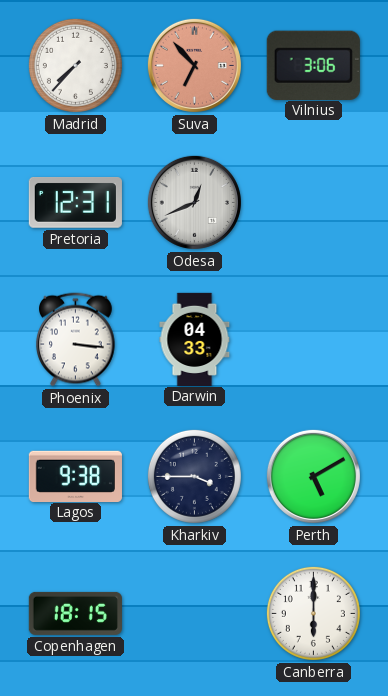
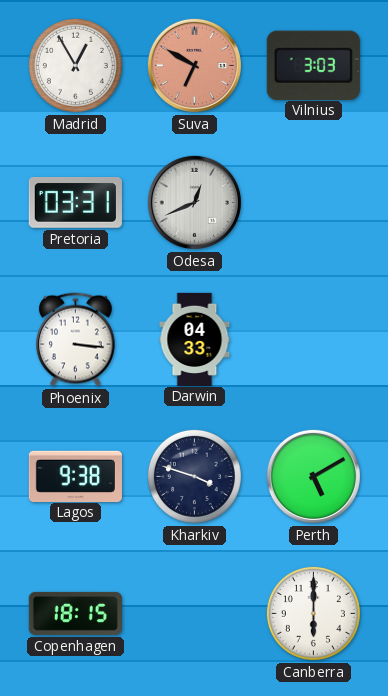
Madrid: 7:37 -> 12:55 (75, 65)
Suva: 6:53 -> 6:50 (194, 65)
Vilnius: 3:06 -> 3:03 (313, 65)
Pretoria: 12:31 -> 03:31 (75, 203)
Kharkiv: 3:45 -> 3:48 (194, 476)
